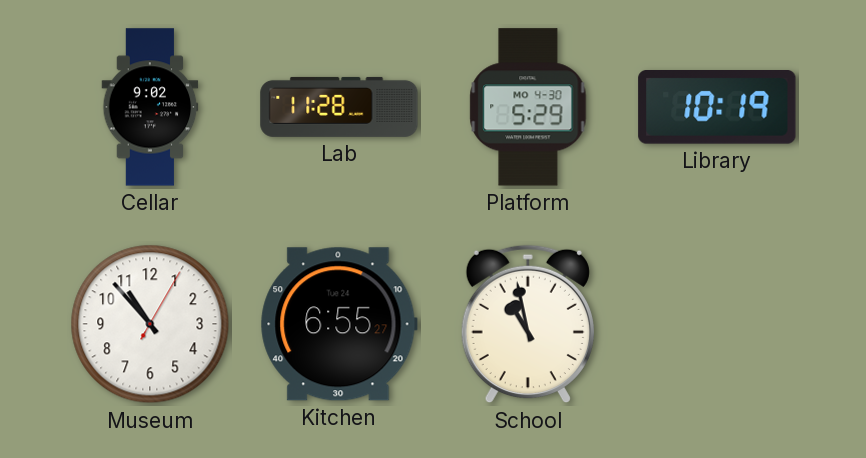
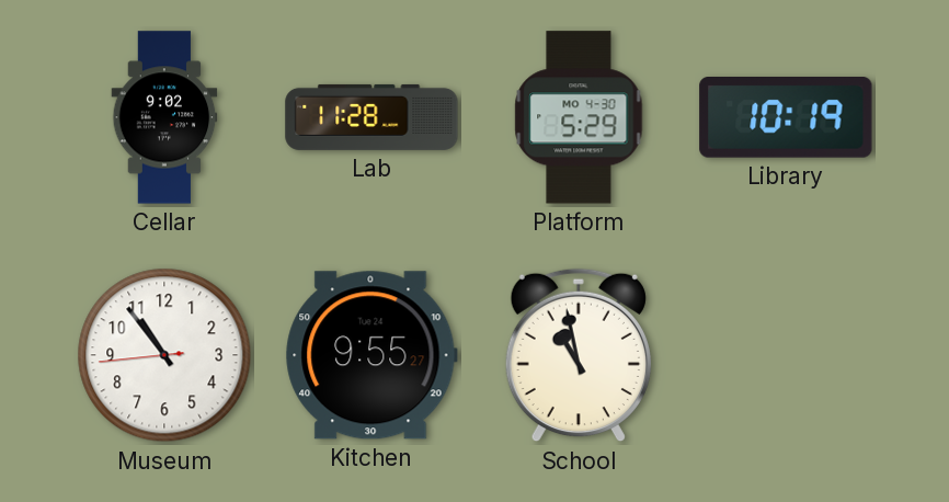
Museum: 10:53:05 -> 10:53:44 (164, 355)
Kitchen: 6:55 -> 9:55 (371, 355)
